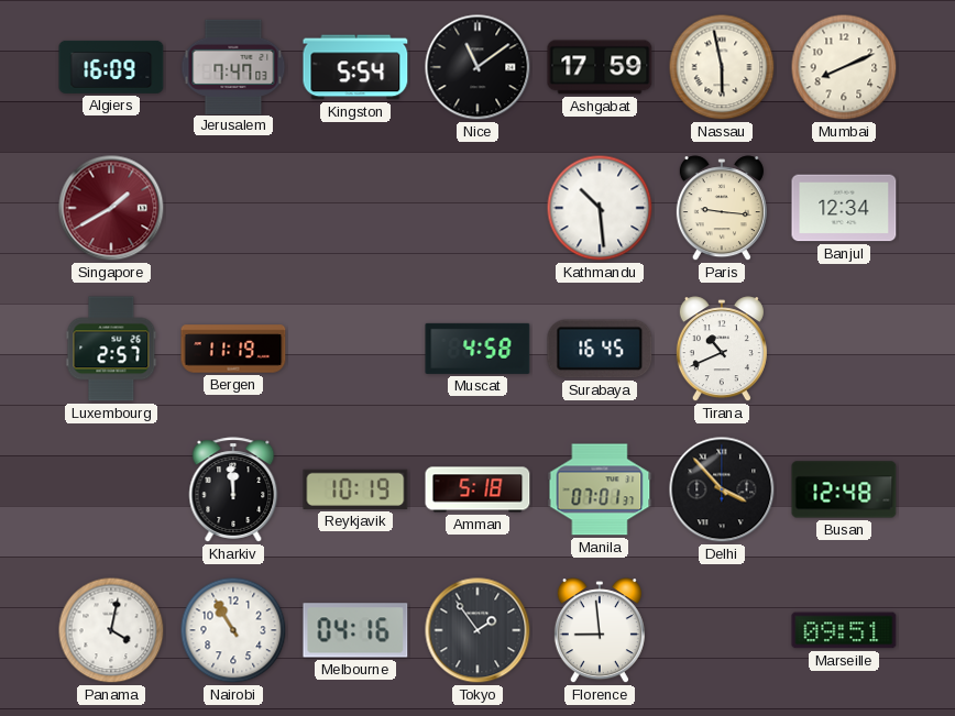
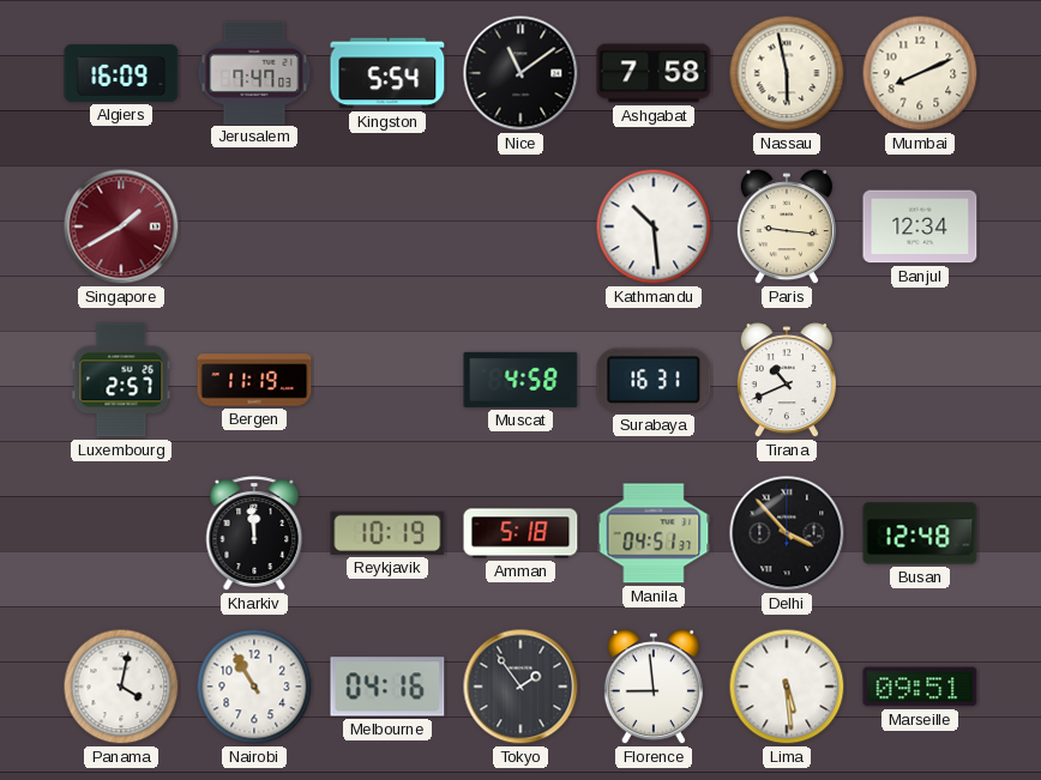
Ashgabat: 17:59 -> 7:58 (654, 73)
Surabaya: 16:45 -> 16:31 (654, 380)
Manila: 07:01 -> 04:51 (654, 533)
Lima: none -> 5:29 (787, 687)
